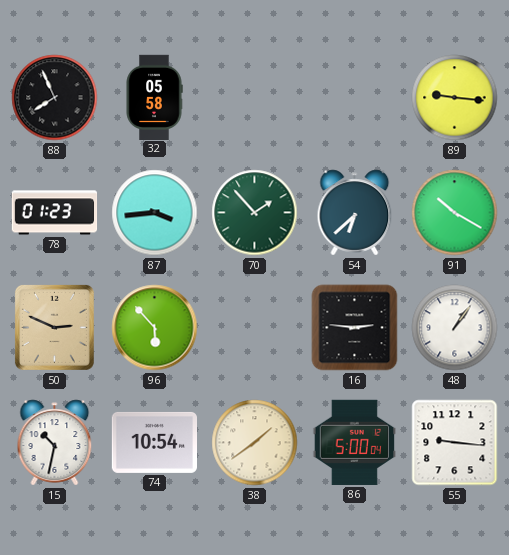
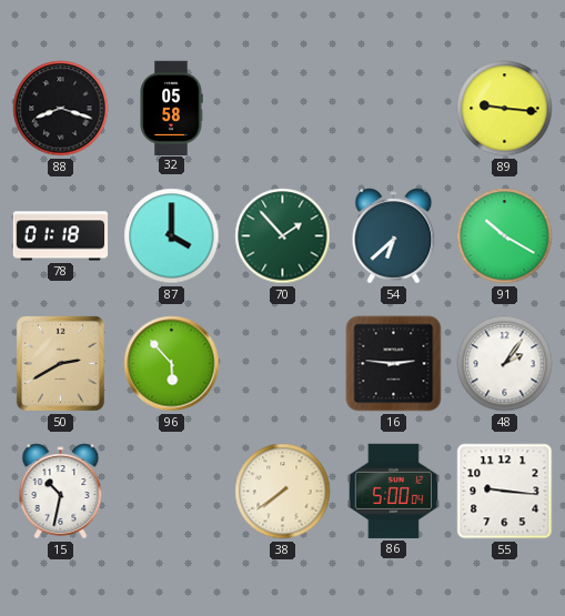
88: 7:56 -> 8:18 (61, 109)
78: 01:23 -> 01:18 (61, 236)
87: 3:44 -> 4:00 (172, 236)
50: 2:49 -> 2:40 (60, 363)
48: 1:06 -> 2:06 (505, 364)
74: 10:54 -> none (154, 442)
38: 1:39 -> 7:39 (283, 492)
